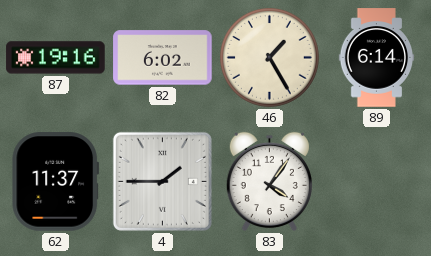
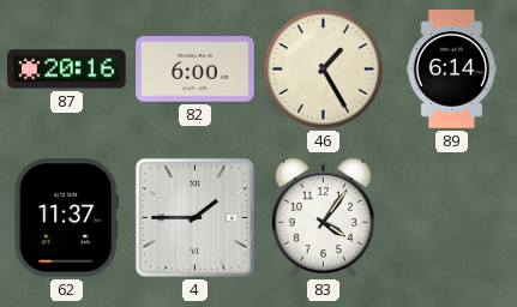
87: 19:16 -> 20:16 (67, 70)
82: 6:02 -> 6:00 (196, 70)
